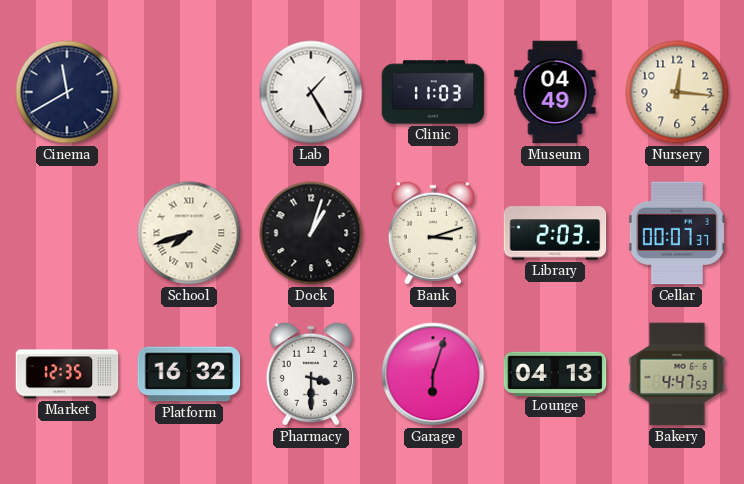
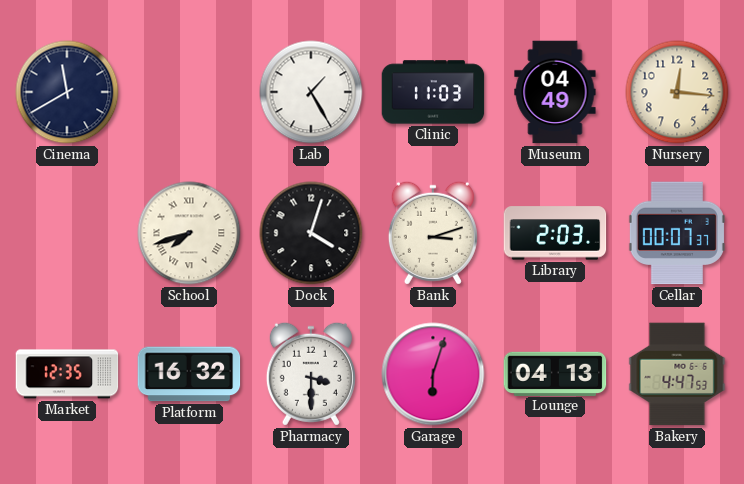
Dock: 1:03 -> 4:03 (311, 233)
